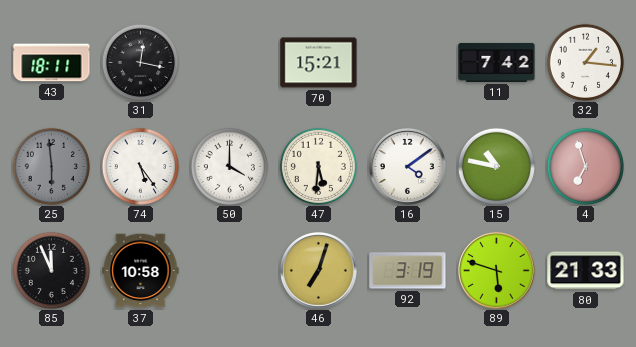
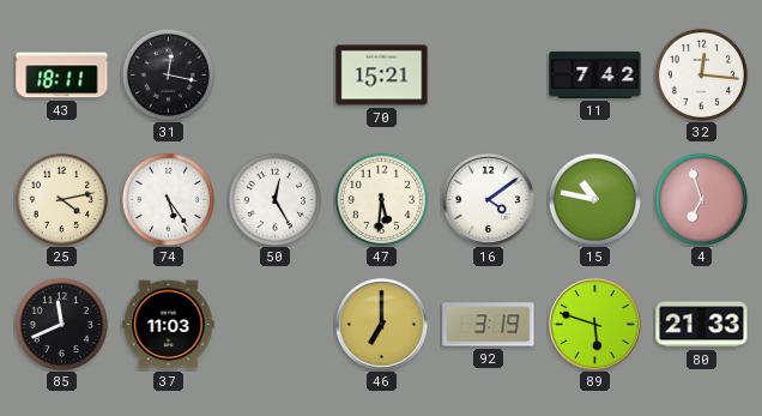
32: 1:16 -> 12:16 (701, 74)
25: 5:59 -> 4:13 (61, 199)
25 dial: grey -> cream (61, 199)
50: 4:00 -> 12:25 (274, 199)
85: 11:56 -> 11:41 (61, 324)
37: 10:58 -> 11:03 (169, 325)
46: 7:03 -> 7:00 (382, 325)
